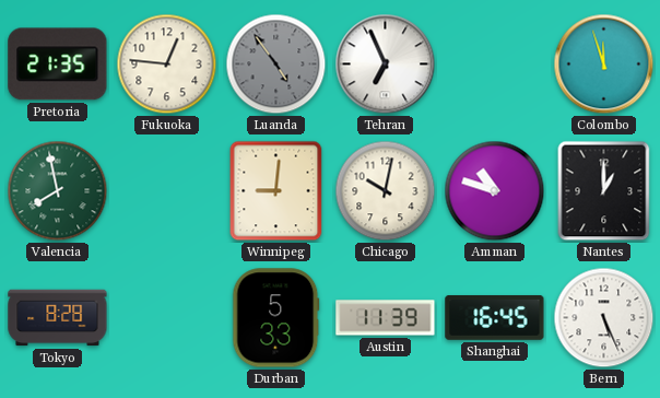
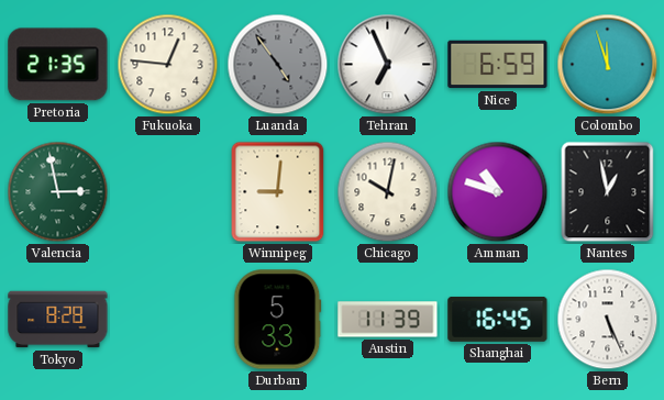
Nice: none -> 6:59 (498, 65)
Valencia: 7:58 -> 2:58 (58, 192)
Nantes: 1:00 -> 12:58 (608, 192)
